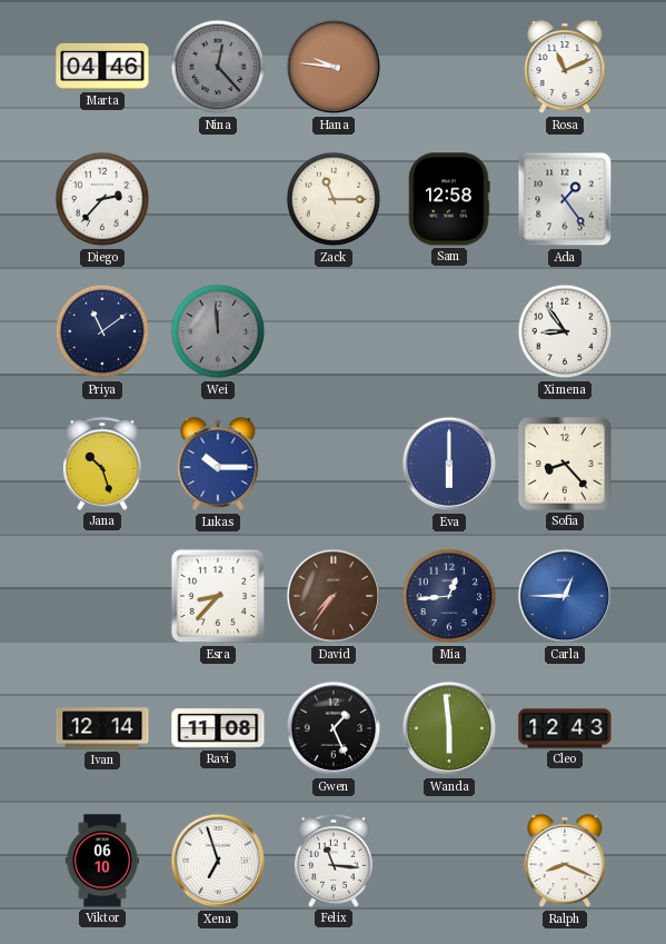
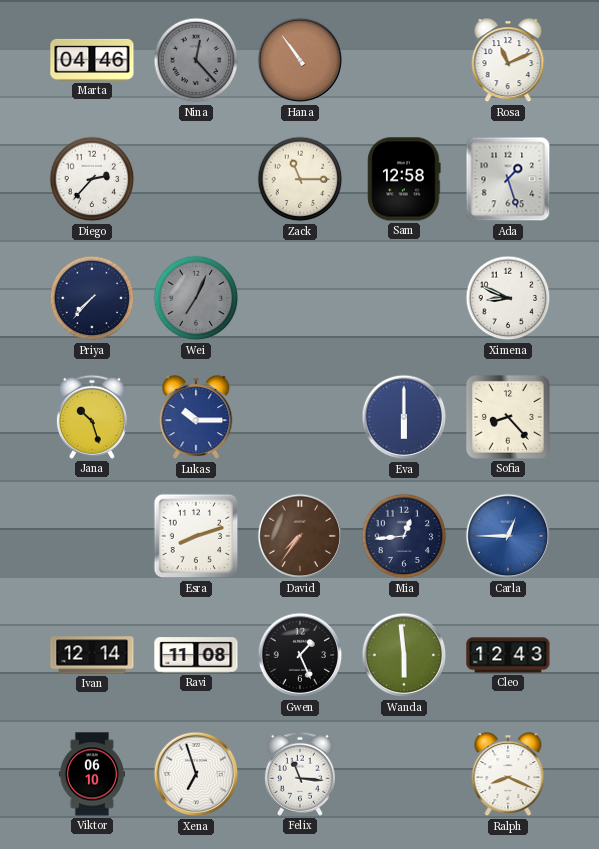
Hana: 9:46 -> 10:54 (300, 60)
Ada: 1:24 -> 1:27 (508, 179)
Priya: 11:09 -> 7:37 (92, 298)
Wei: 11:59 -> 7:04 (196, 298)
Ximena: 8:54 -> 8:49 (508, 298)
Esra: 8:37 -> 8:12 (196, 536)
